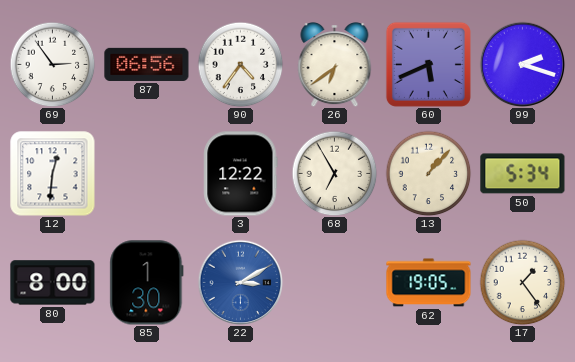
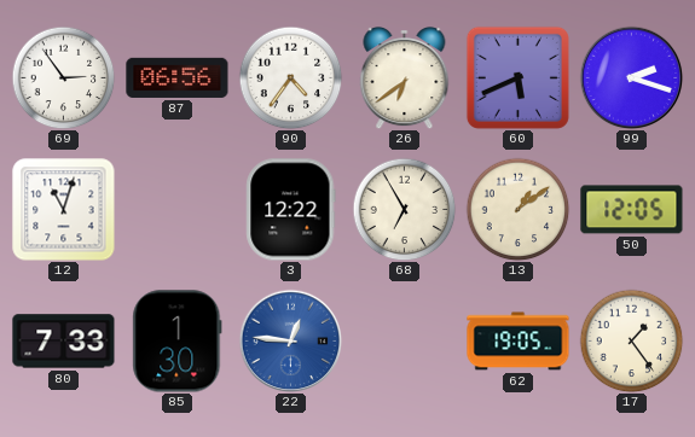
12: 12:31 -> 11:03 (64, 210)
13: 1:07 -> 1:09 (517, 209)
50: 5:34 -> 12:05 (632, 210)
80: 8:00 -> 7:33 (64, 342)
22: 3:10 -> 12:46 (290, 340)
